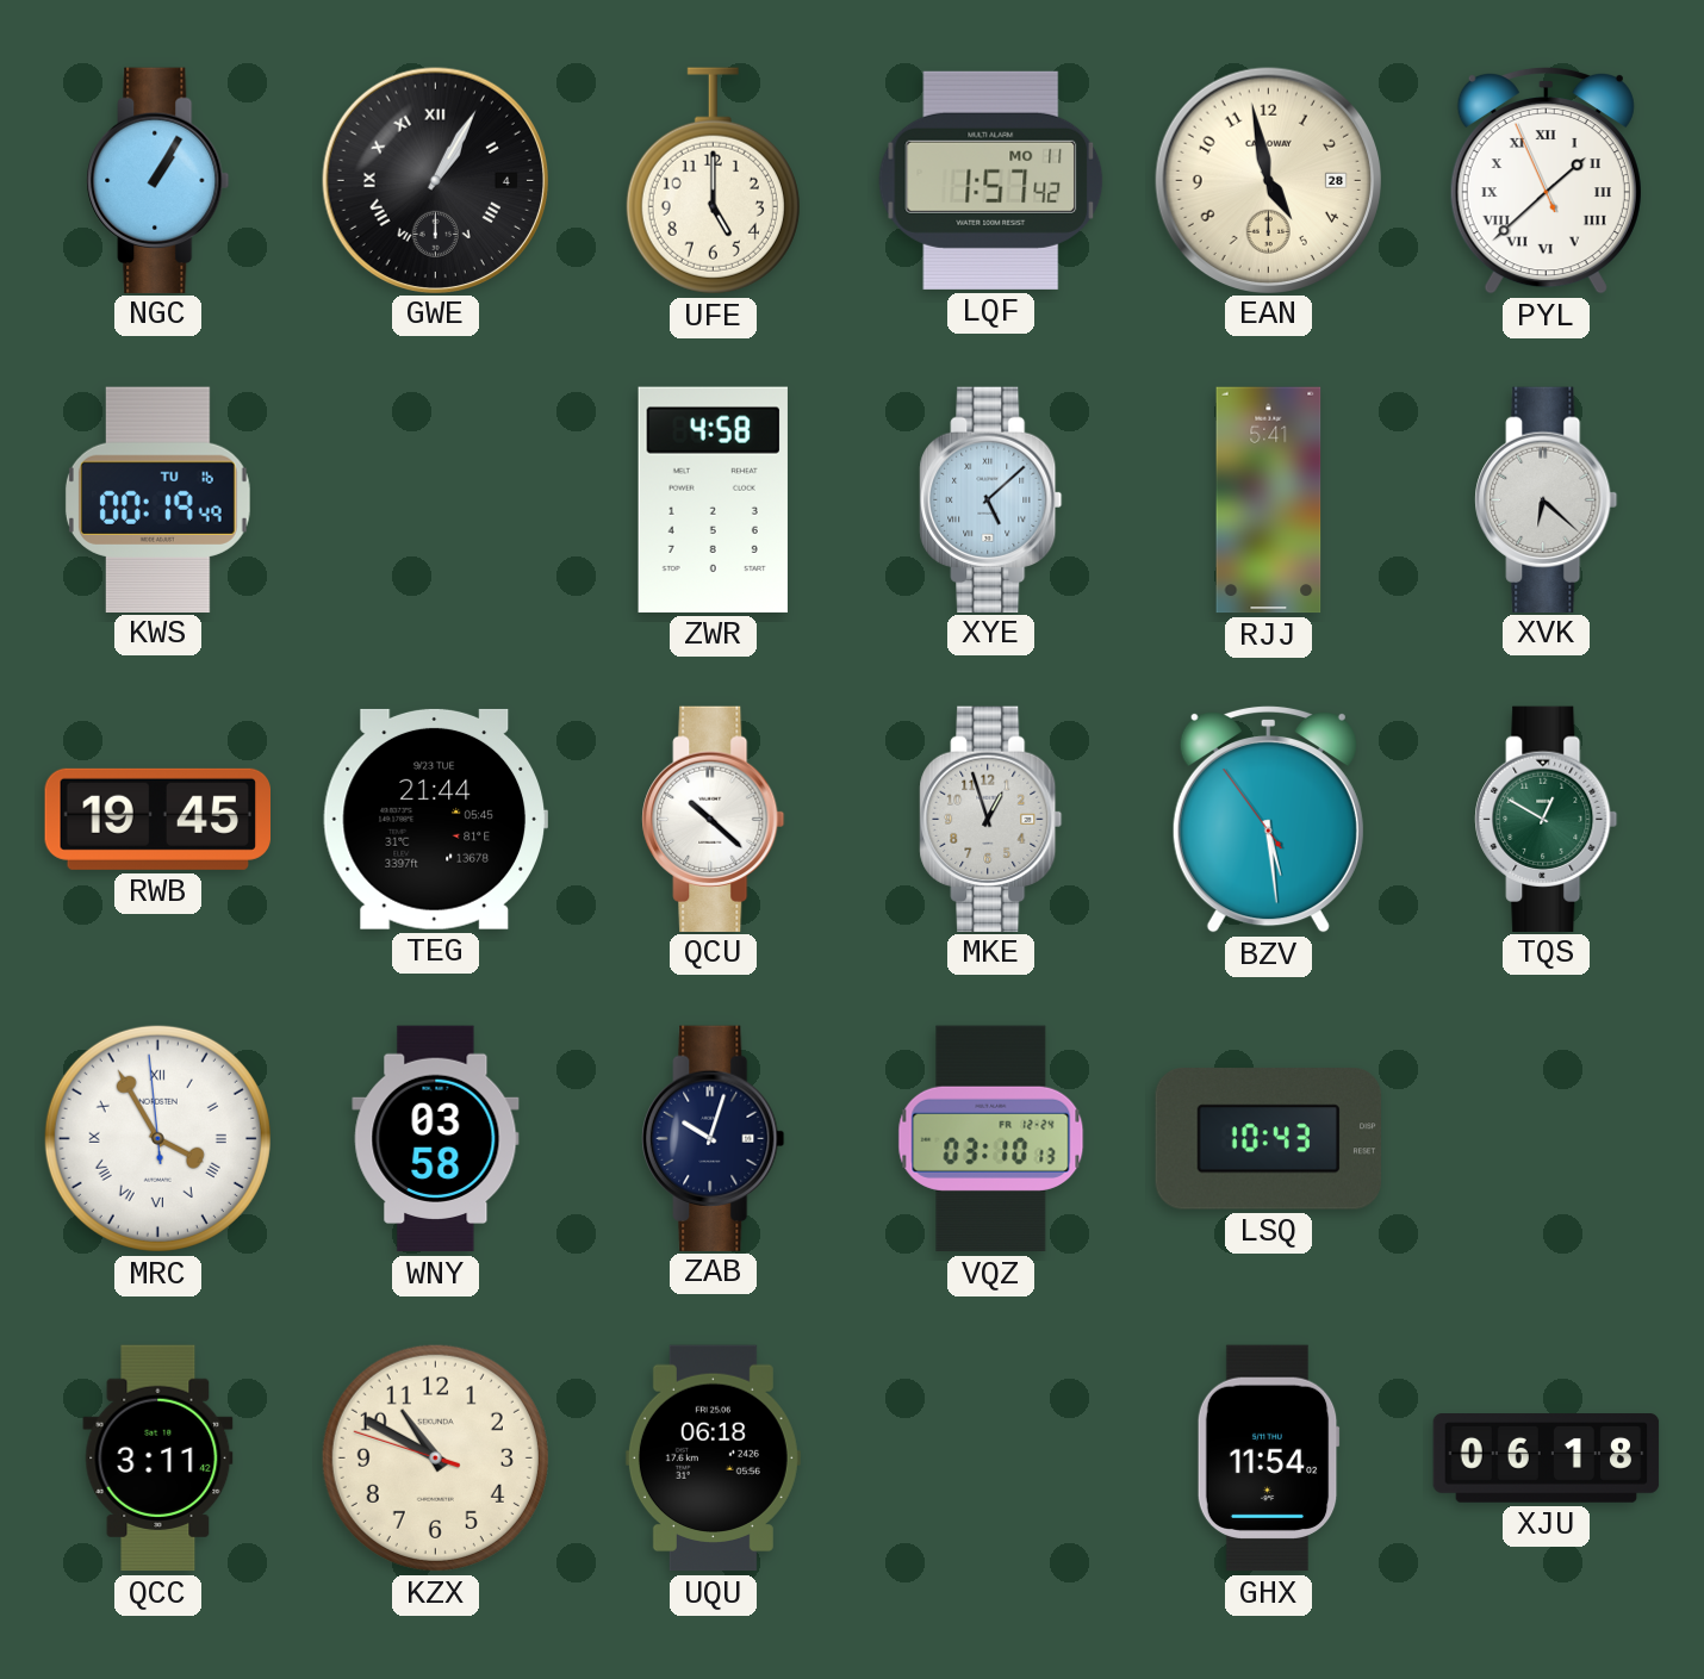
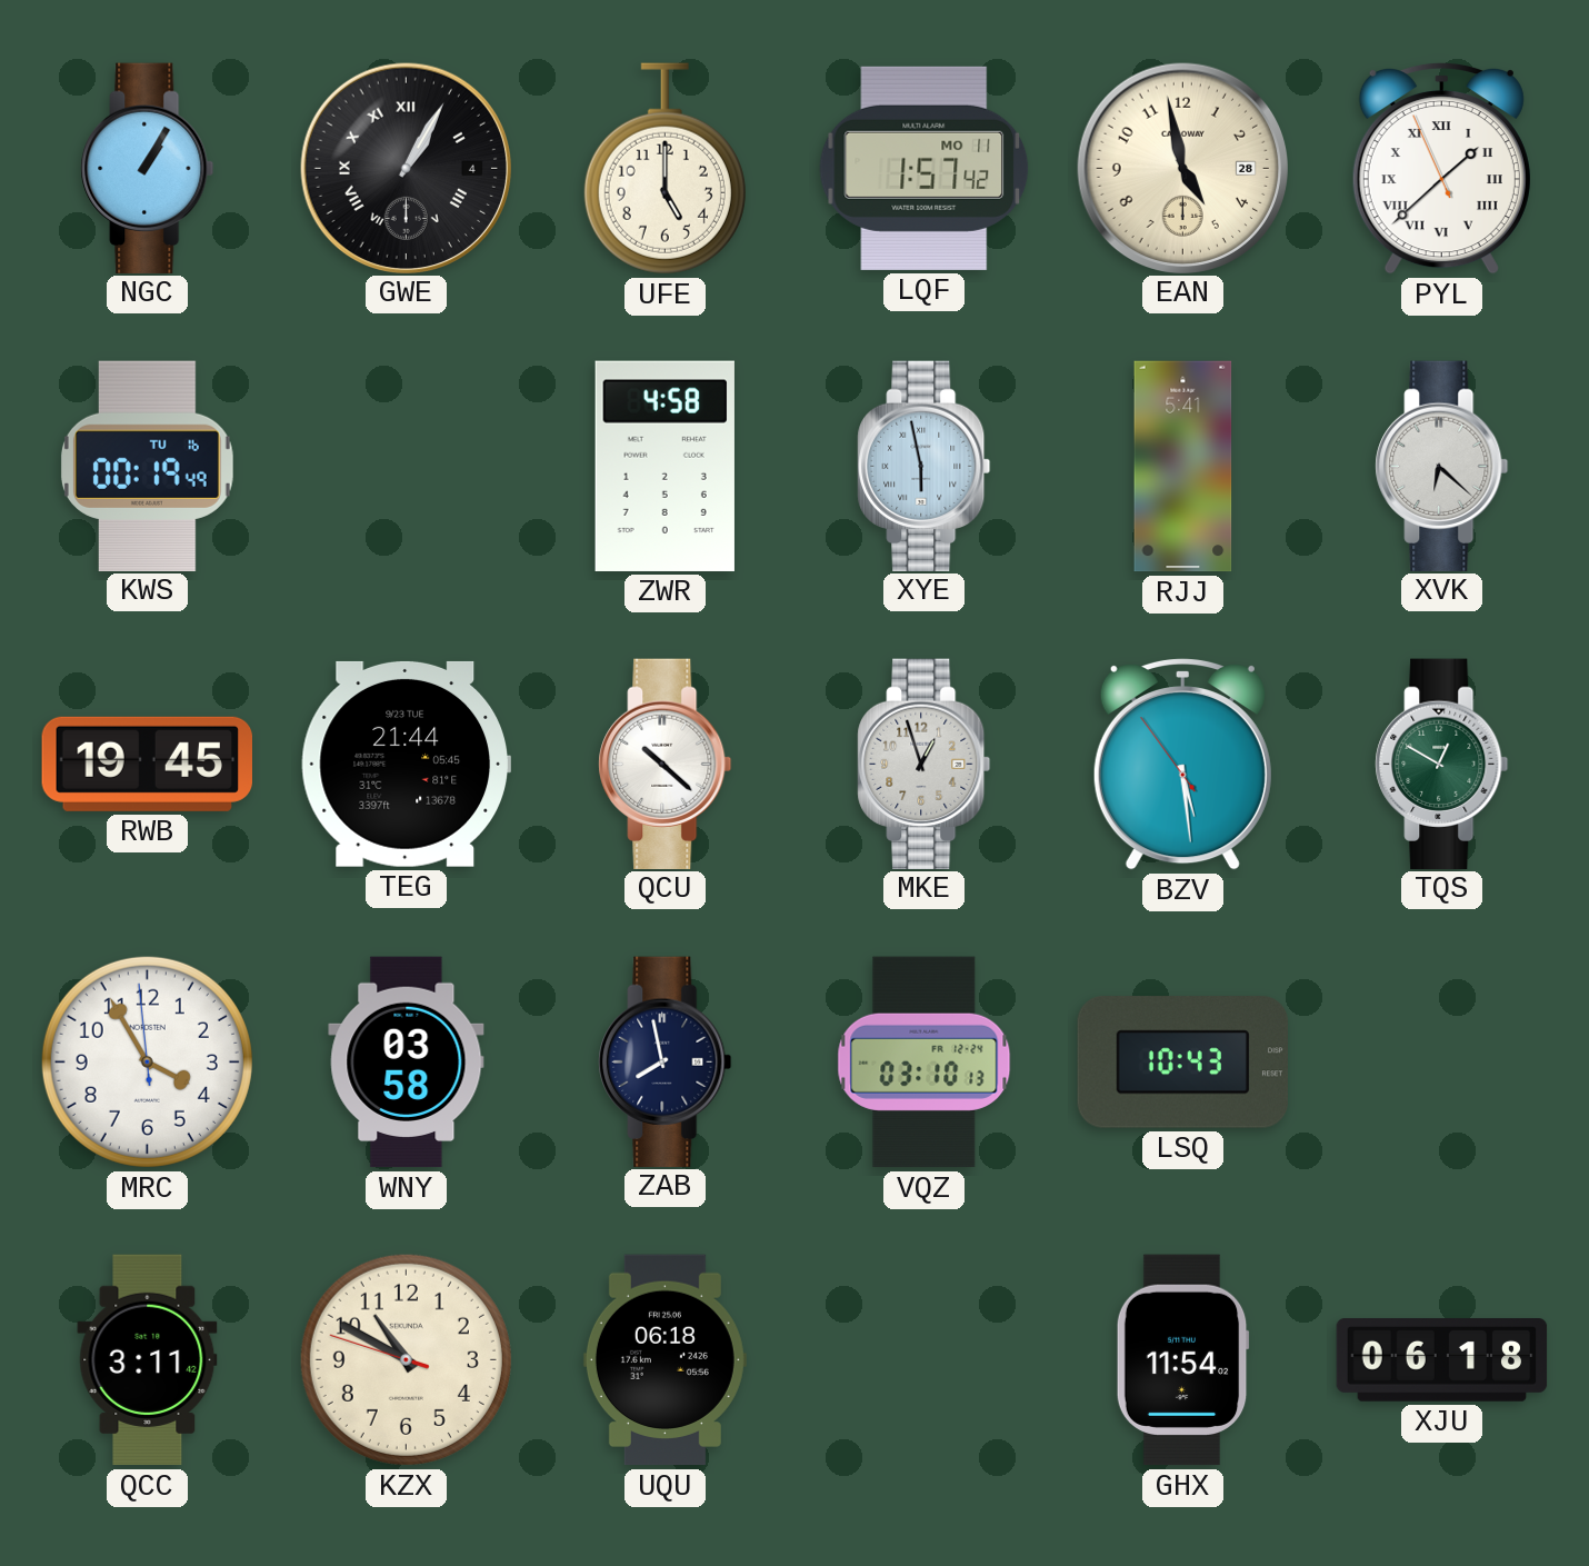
XYE: 5:08 -> 5:58 (925, 466)
MRC numerals: Roman -> Arabic (147, 1061)
ZAB: 10:03 -> 7:58 (666, 1061)
